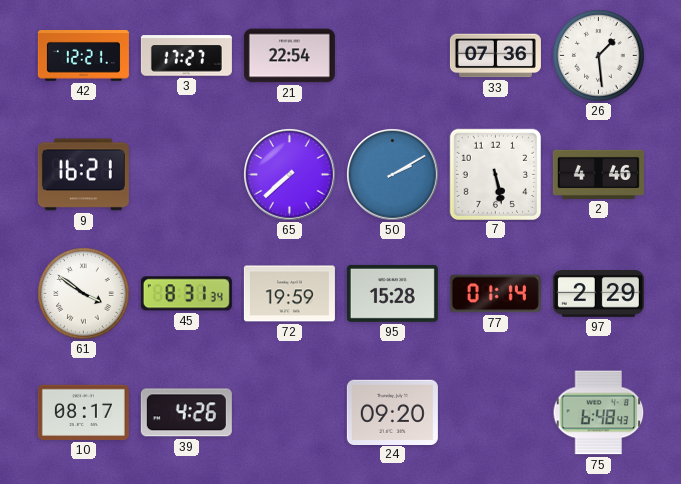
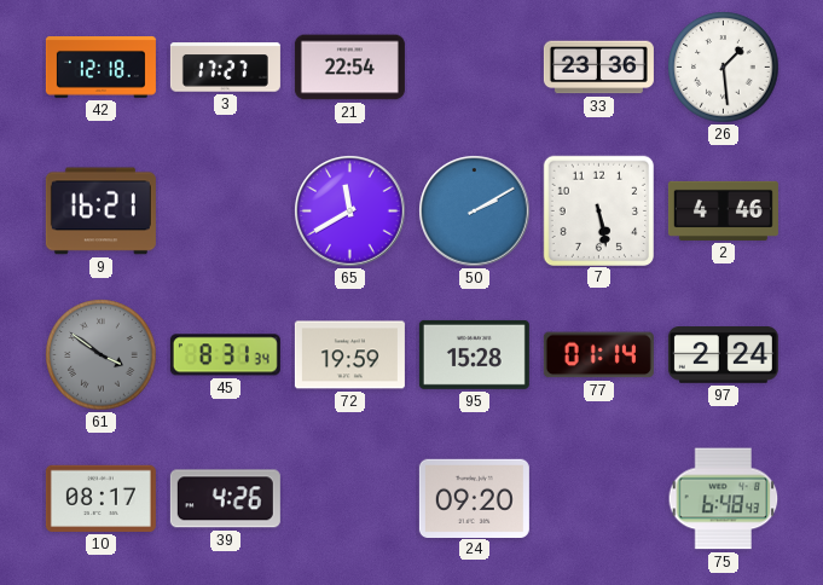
42: 12:21 -> 12:18 (100, 68)
33: 07:36 -> 23:36 (598, 68)
65: 7:38 -> 11:40 (350, 212)
61 dial: white -> grey (102, 355)
97: 2:29 -> 2:24 (723, 355)
